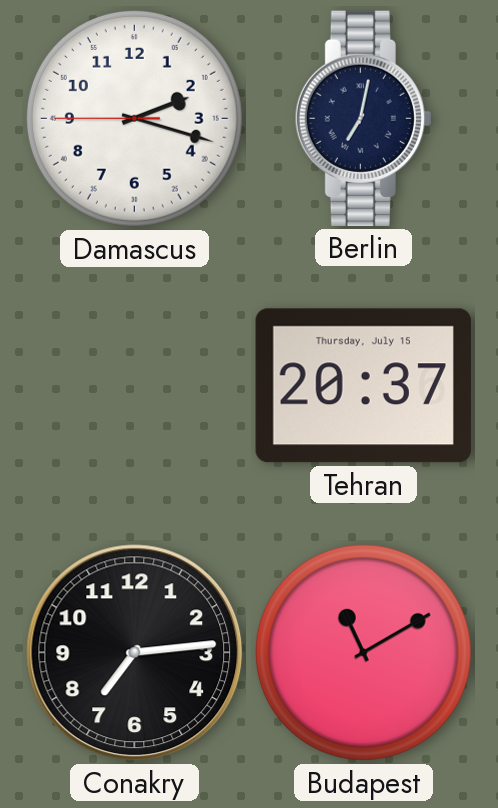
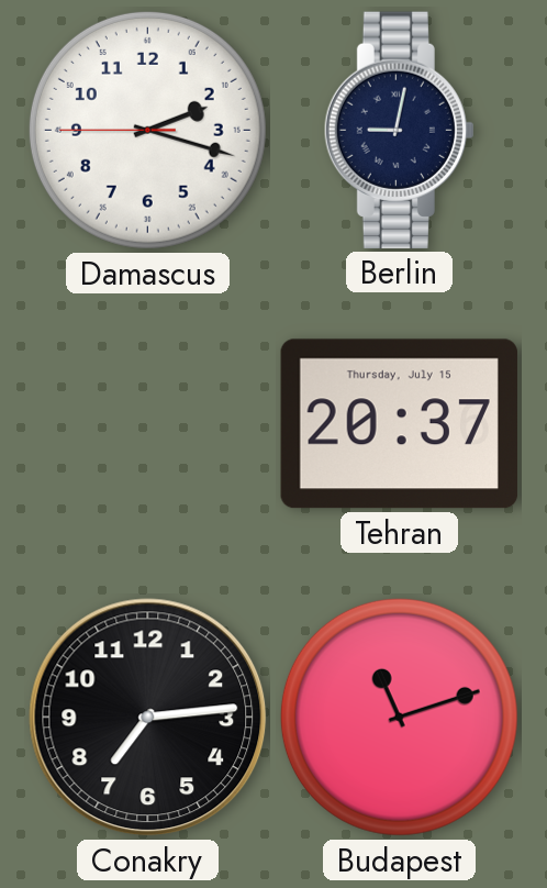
Berlin: 7:02 -> 9:02 (399, 130)
Budapest: 11:10 -> 11:12 (399, 717)
